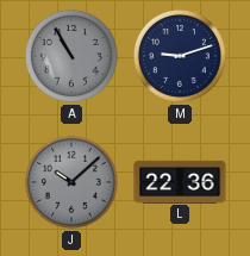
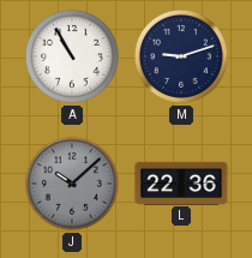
A dial: grey -> white (72, 56)
